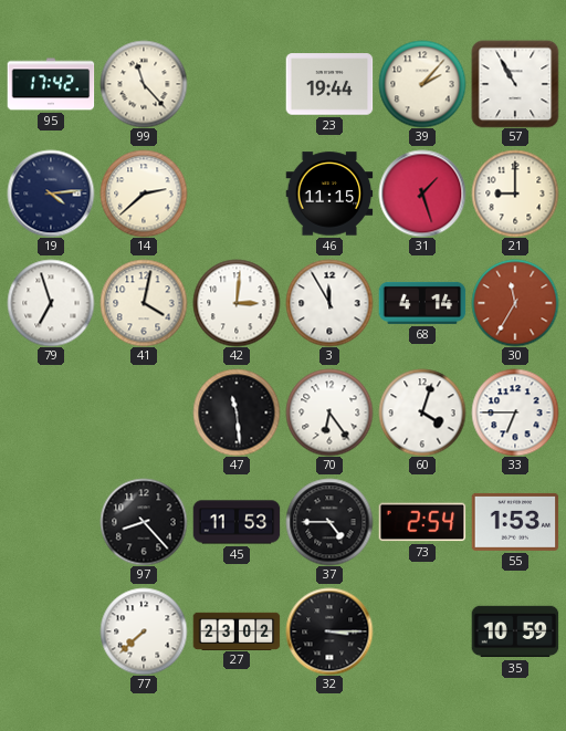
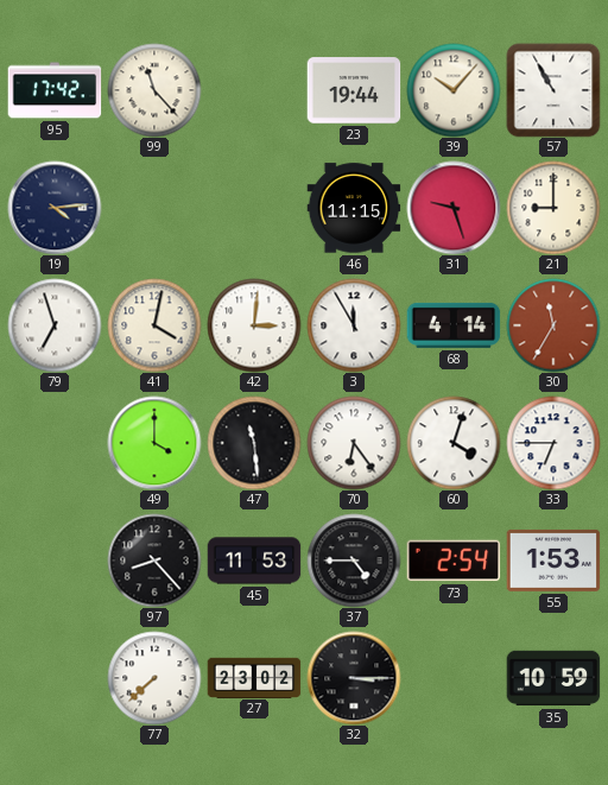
39: 2:07 -> 10:07 (454, 90)
14: 2:38 -> none (144, 194)
31: 1:27 -> 9:27 (454, 208)
49: none -> 4:00 (154, 443)
